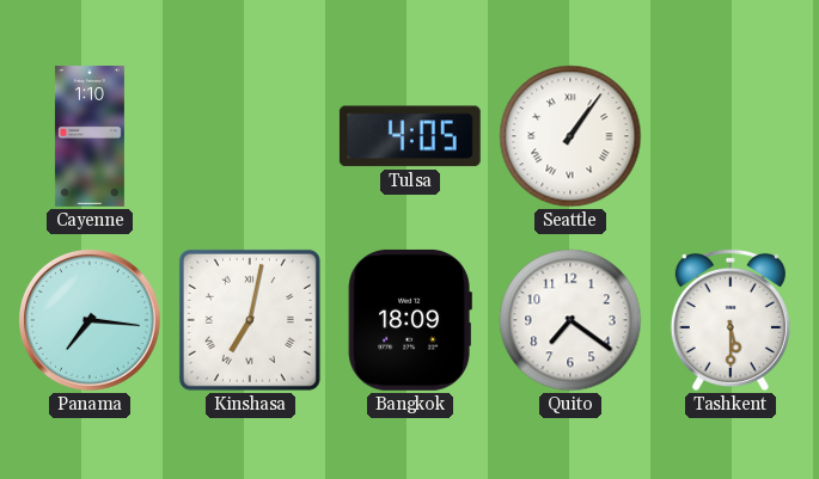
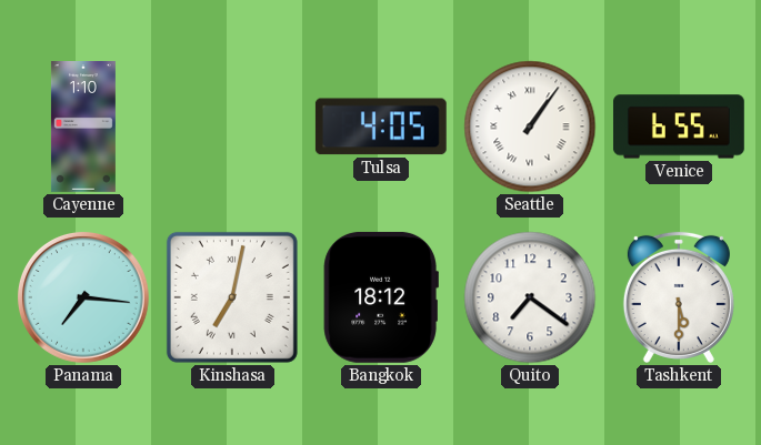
Venice: none -> 6:55 (679, 127)
Bangkok: 18:09 -> 18:12 (381, 297)
